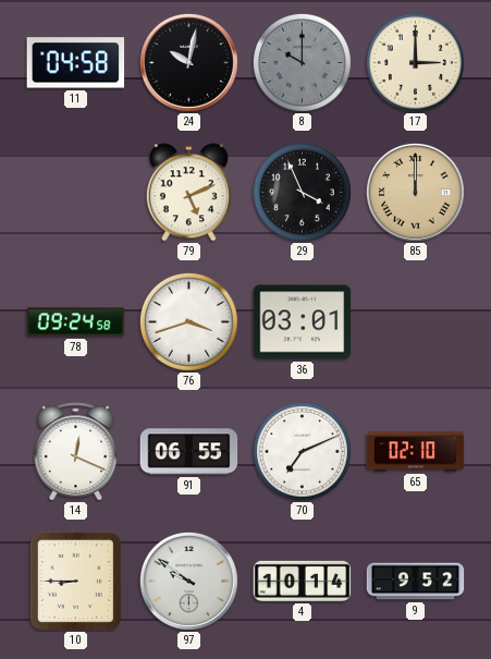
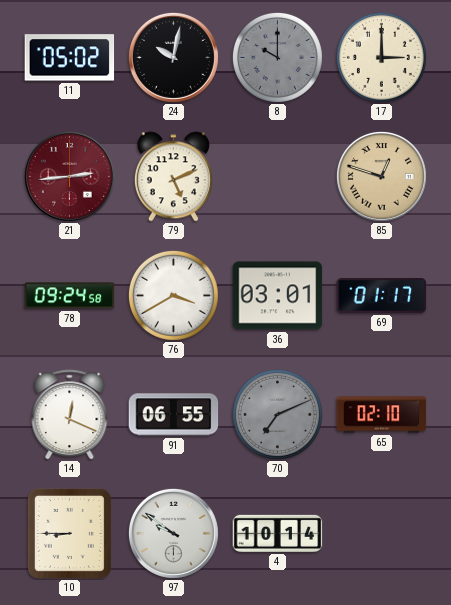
11: 04:58 -> 05:02 (70, 58)
21: none -> 2:44 (69, 176)
29: 3:56 -> none (302, 192)
85: 12:00 -> 12:48 (381, 176)
76: 3:42 -> 3:40 (173, 295)
69: none -> 01:17 (382, 296)
70 dial: white -> grey (277, 414)
9: 9:52 -> none (416, 582)
